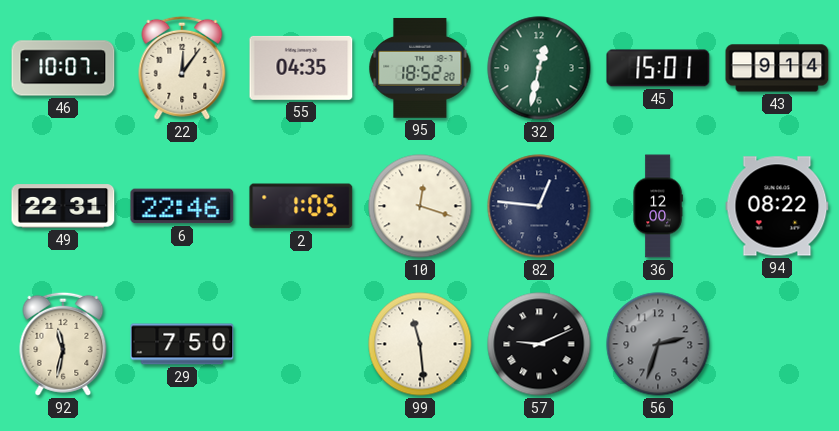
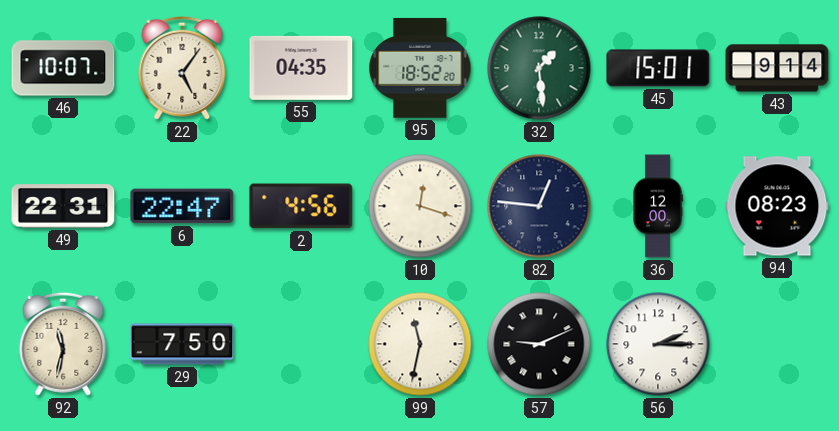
22: 12:06 -> 5:06 (182, 68)
32: 12:32 -> 1:29 (539, 68)
6: 22:46 -> 22:47 (182, 206)
2: 1:05 -> 4:56 (301, 206)
94: 08:22 -> 08:23 (777, 206)
99: 11:29 -> 11:32 (420, 344)
56: 2:33 -> 2:15 (658, 344)
56 dial: grey -> white (658, 344)
